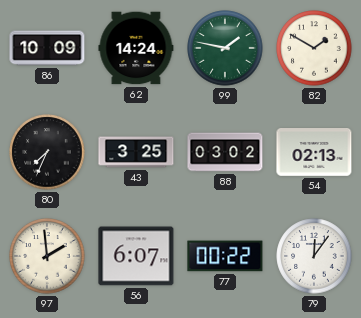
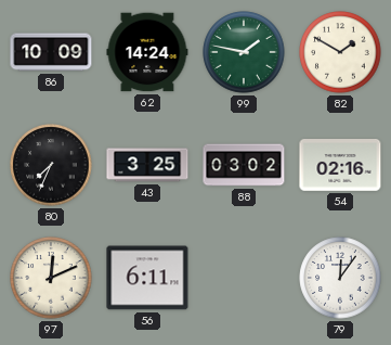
54: 02:13 -> 02:16 (340, 166)
97: 1:59 -> 12:11 (51, 278)
56: 6:07 -> 6:11 (147, 278)
77: 00:22 -> none (225, 256)
